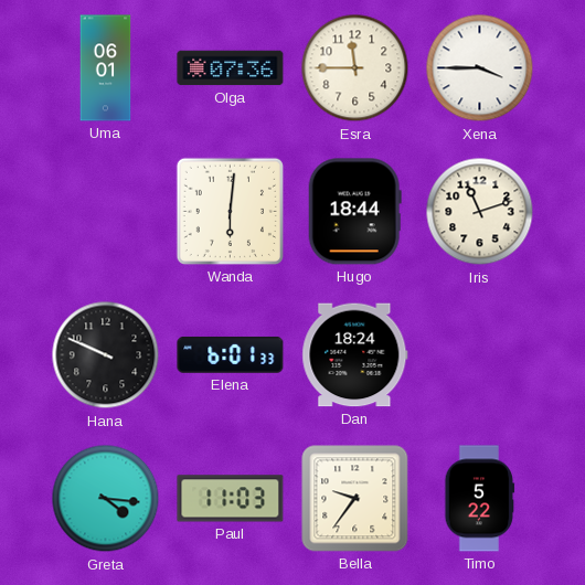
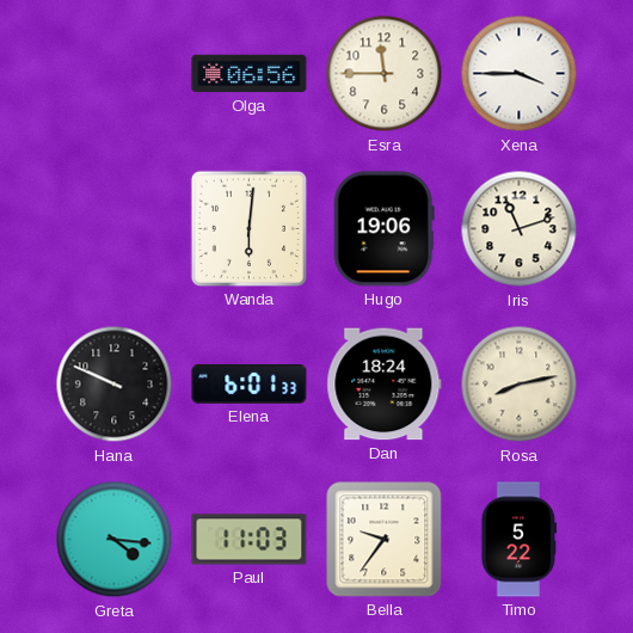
Uma: 06:01 -> none (106, 68)
Olga: 07:36 -> 06:56 (250, 74)
Hugo: 18:44 -> 19:06 (383, 229)
Rosa: none -> 8:13 (520, 385)
